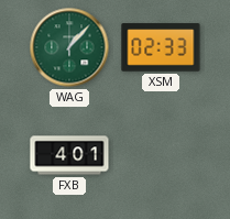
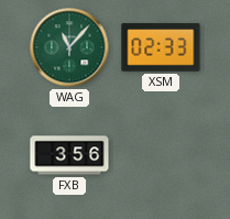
WAG: 1:07 -> 11:07 (69, 47)
FXB: 4:01 -> 3:56 (69, 155)
